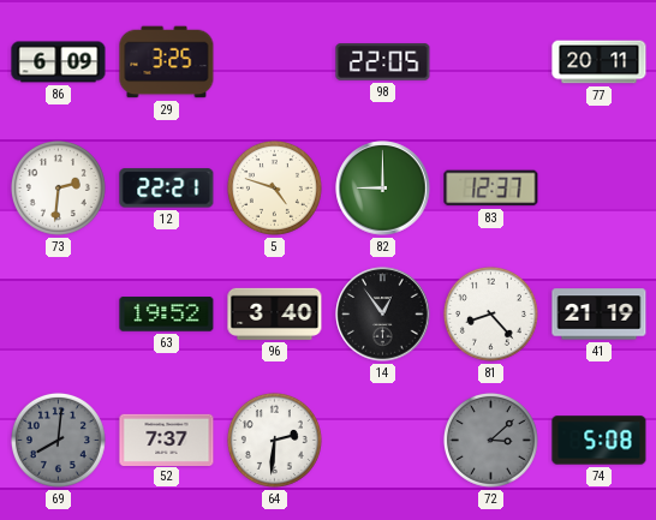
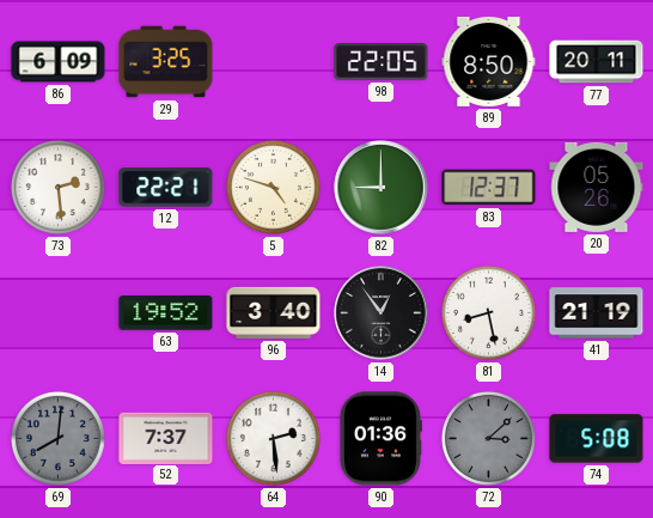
89: none -> 8:50 (489, 61)
73: 2:31 -> 2:29 (57, 187)
20: none -> 05:26 (597, 187)
81: 8:23 -> 8:28 (488, 312)
64: 2:31 -> 2:29 (273, 438)
90: none -> 01:36 (380, 439)
